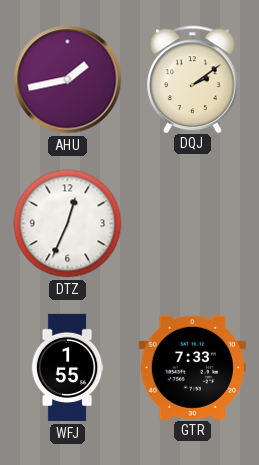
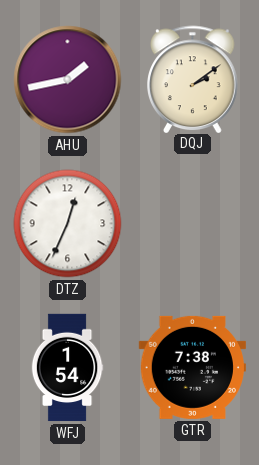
WFJ: 1:55 -> 1:54 (67, 368)
GTR: 7:33 -> 7:38 (192, 367)
